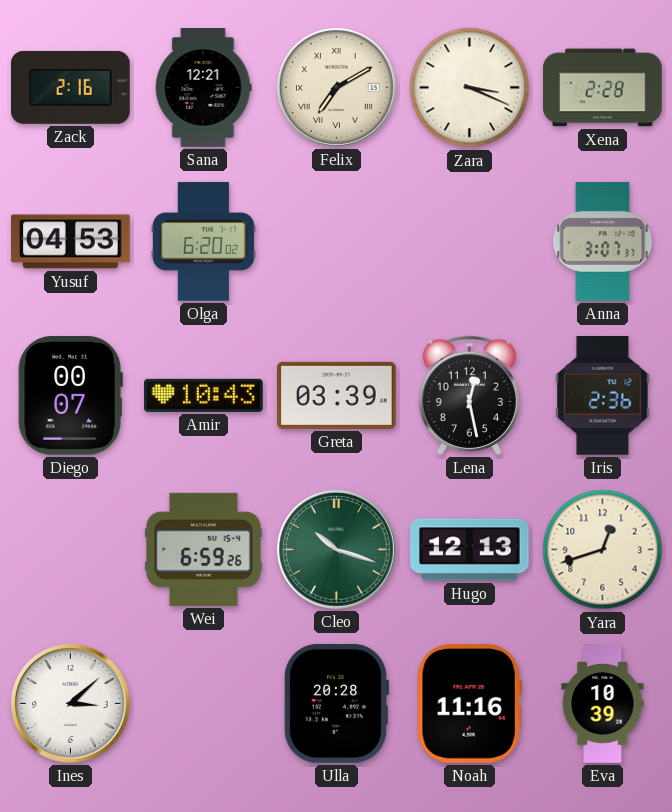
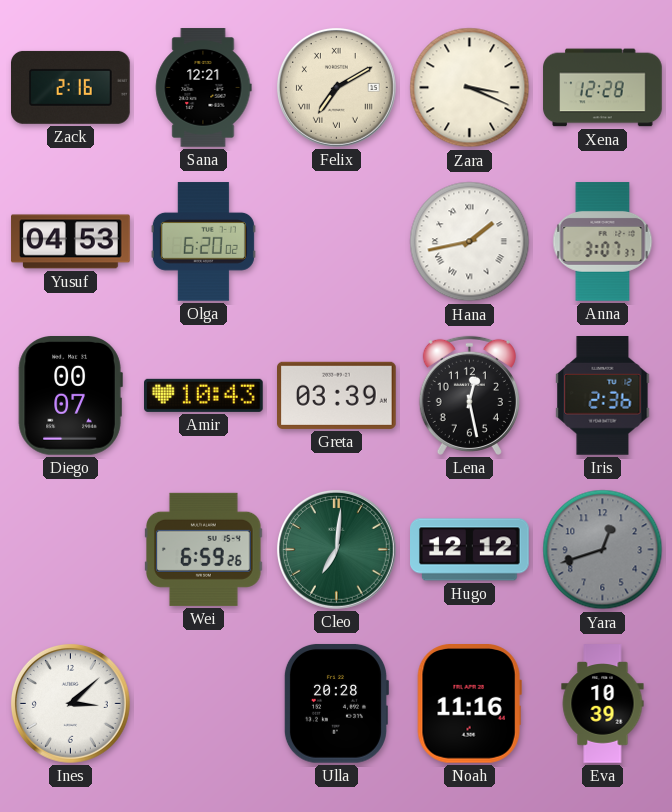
Xena: 2:28 -> 12:28 (603, 88)
Hana: none -> 1:43 (470, 242)
Cleo: 10:18 -> 7:01 (337, 550)
Hugo: 12:13 -> 12:12 (470, 550)
Yara dial: cream -> grey (603, 550)
